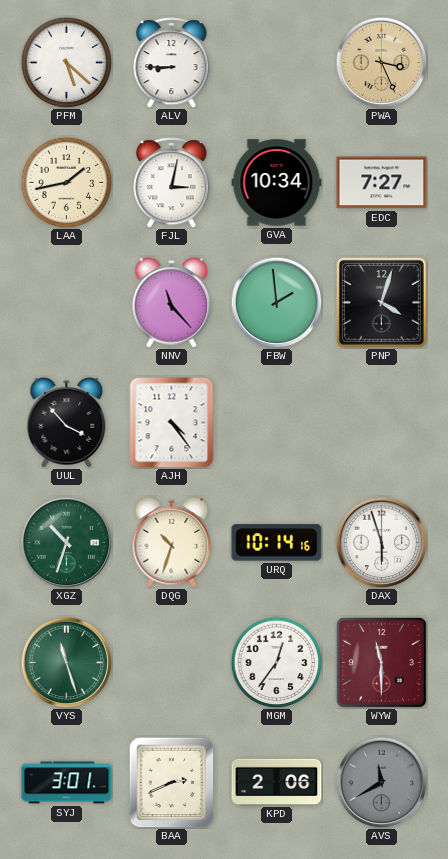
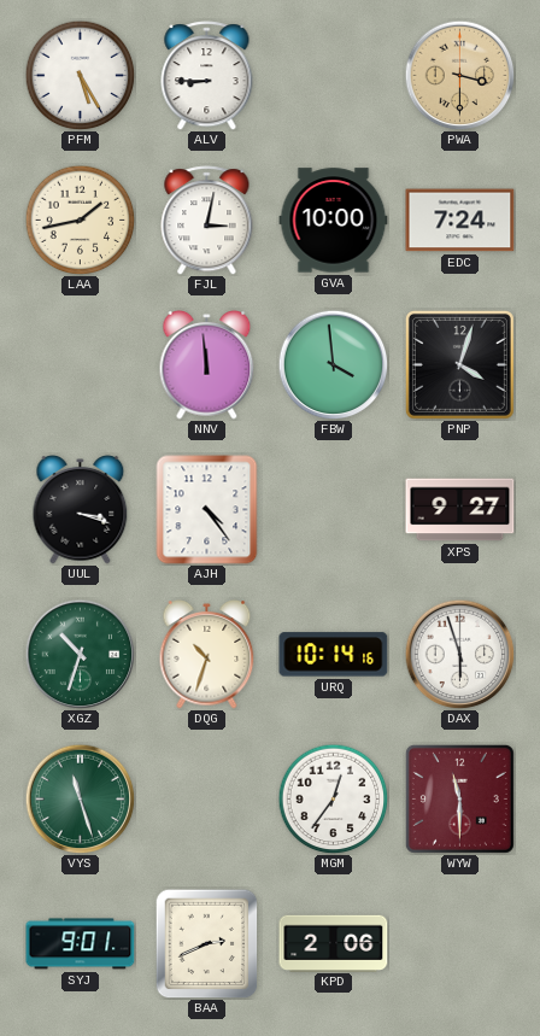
PFM: 5:22 -> 5:25 (80, 75)
PWA: 3:26 -> 3:30 (459, 75)
GVA: 10:34 -> 10:00 (334, 221)
EDC: 7:27 -> 7:24 (460, 221)
NNV: 11:23 -> 11:59 (207, 365)
FBW: 1:59 -> 3:59 (333, 364)
UUL: 3:53 -> 3:18 (81, 510)
XPS: none -> 9:27 (460, 510)
SYJ: 3:01 -> 9:01 (81, 944)
AVS: 11:40 -> none (381, 782)
